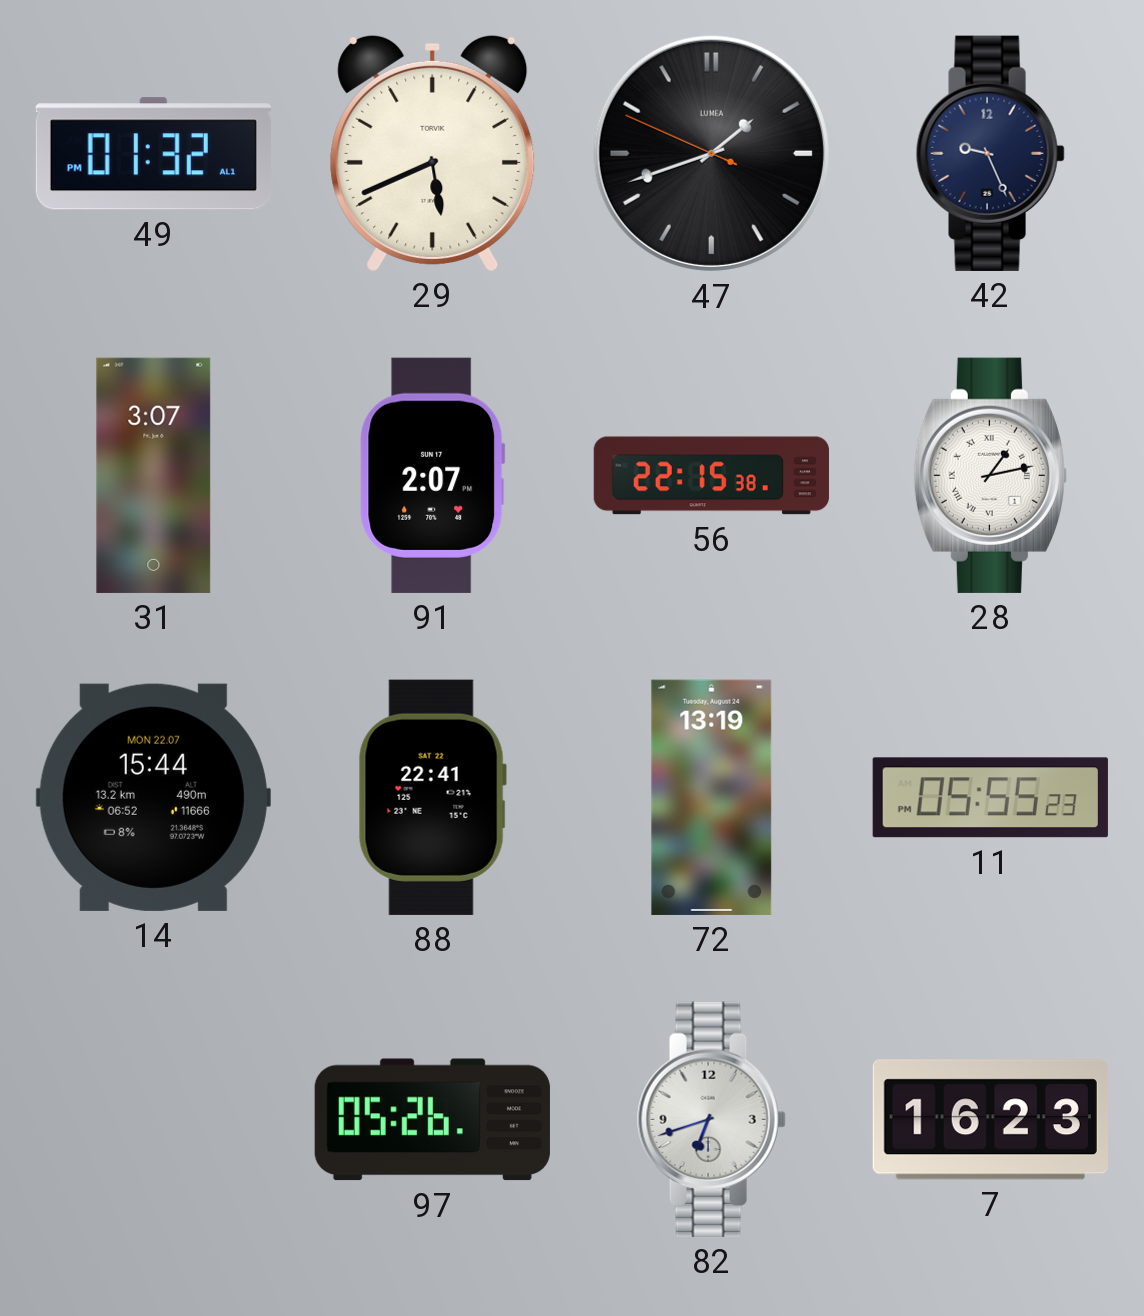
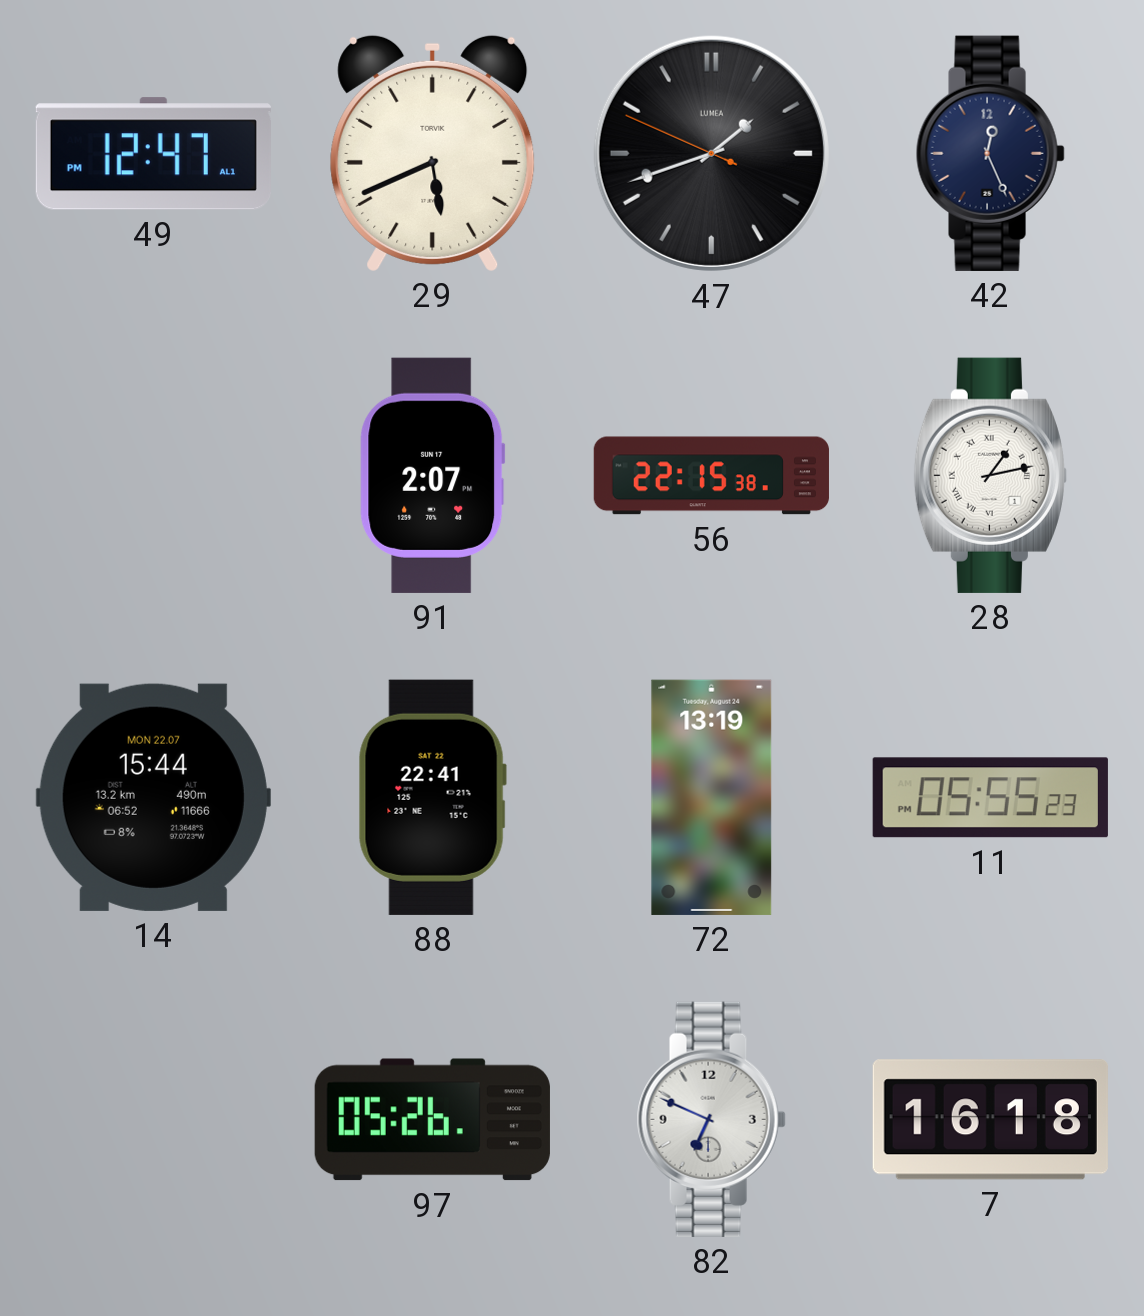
49: 01:32 -> 12:47 (153, 154)
42: 9:26 -> 12:26 (990, 153)
31: 3:07 -> none (154, 475)
82: 6:42 -> 6:49 (711, 1119)
7: 16:23 -> 16:18 (990, 1120)
